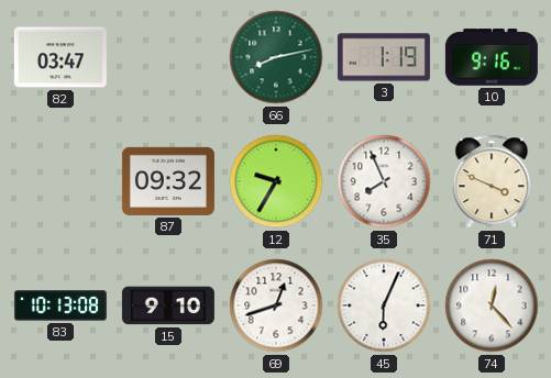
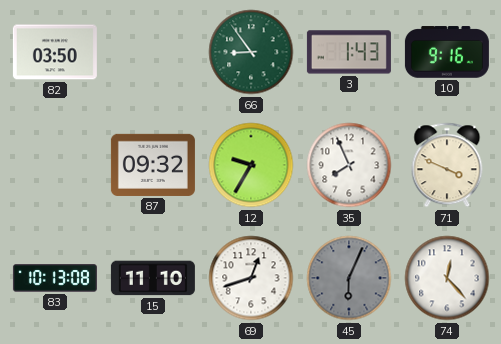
82: 03:47 -> 03:50 (55, 52)
66: 8:13 -> 8:54 (251, 52)
3: 1:19 -> 1:43 (349, 52)
15: 9:10 -> 11:10 (153, 278)
45 dial: white -> grey (349, 278)
